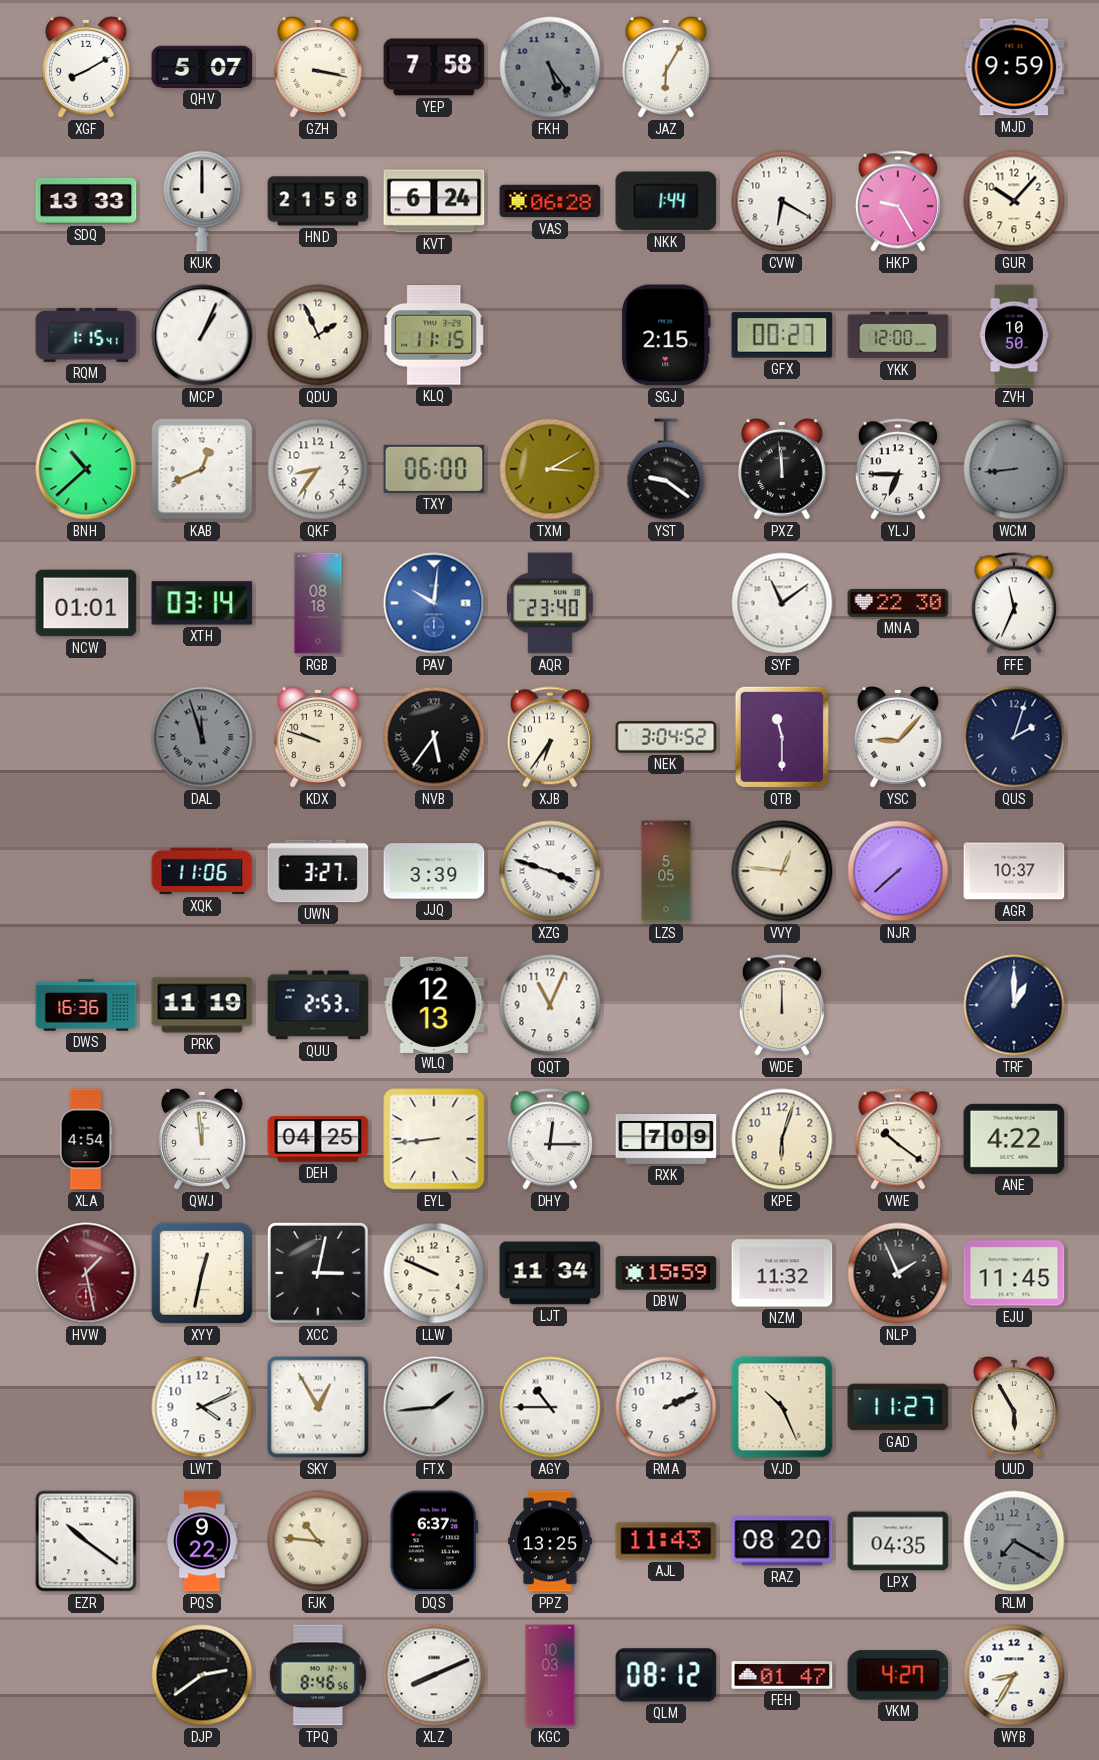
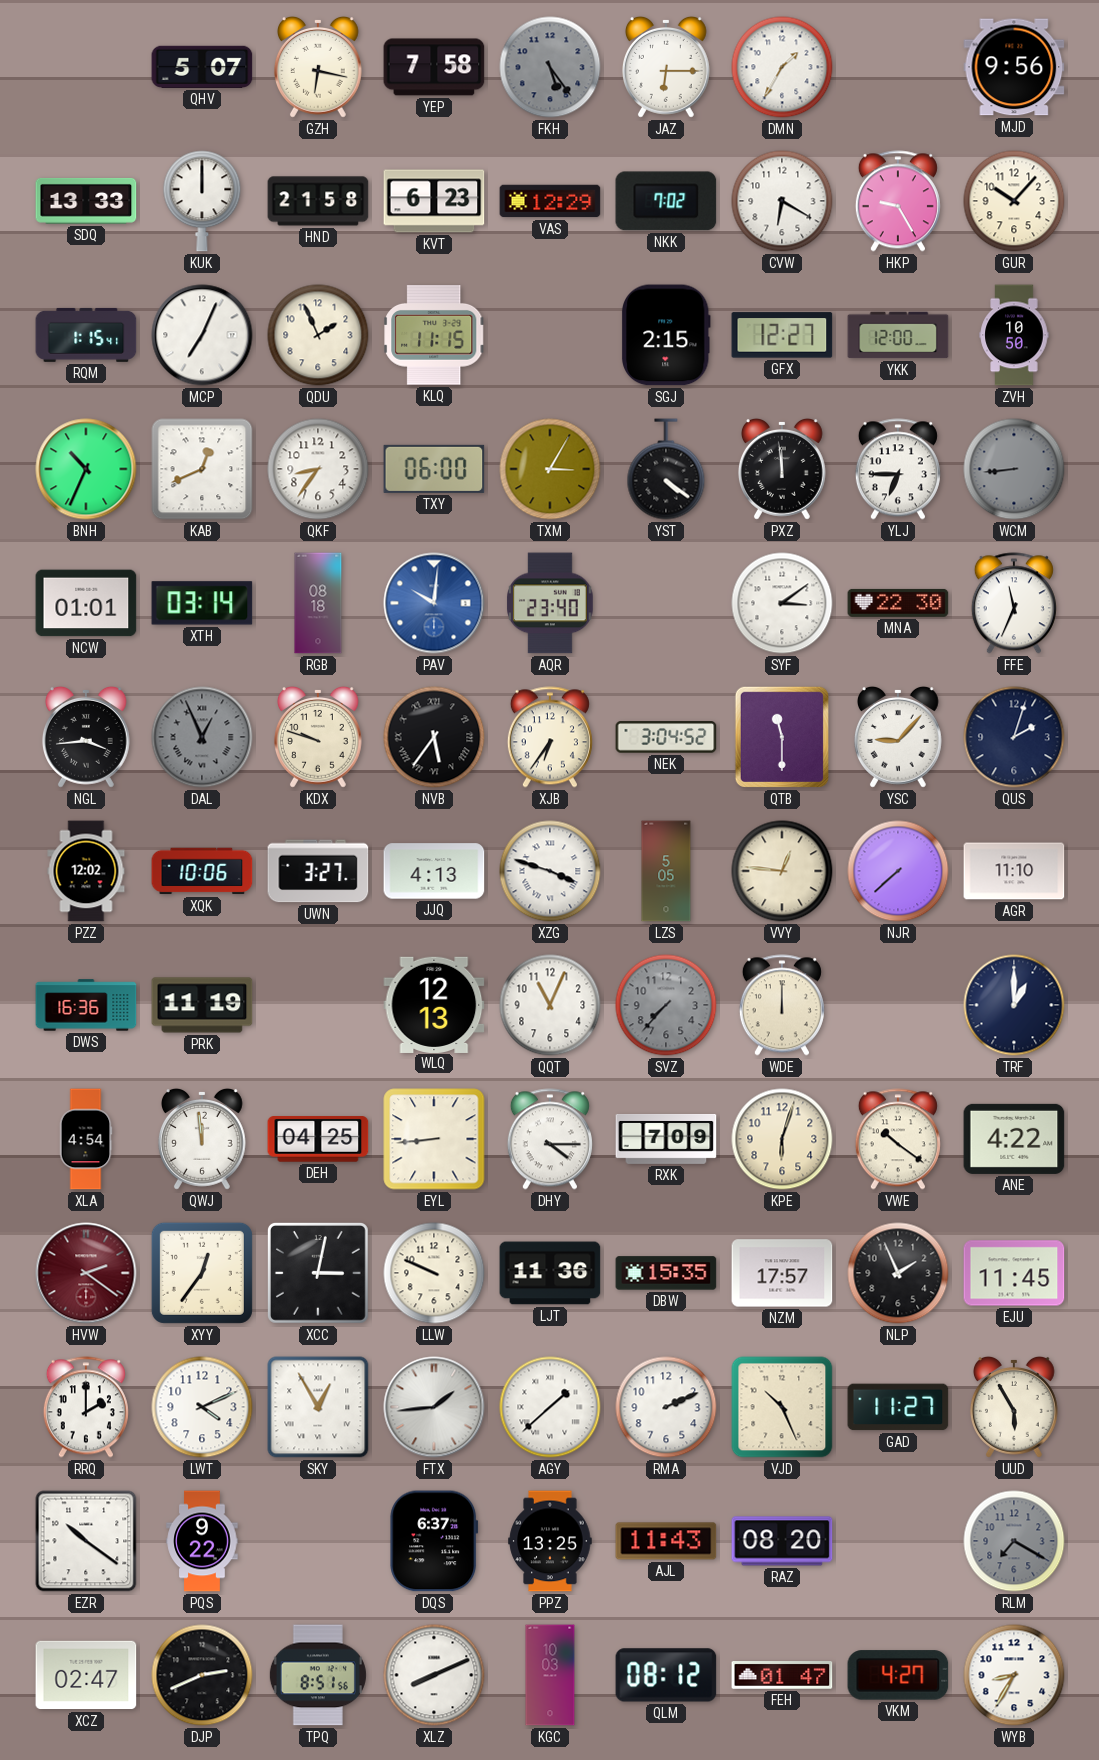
XGF: 8:10 -> none (86, 68)
GZH: 3:17 -> 6:17 (318, 68)
JAZ: 6:05 -> 6:15 (666, 68)
DMN: none -> 1:35 (782, 67)
MJD: 9:59 -> 9:56 (1014, 67)
KVT: 6:24 -> 6:23 (434, 201)
VAS: 06:28 -> 12:29 (550, 201)
NKK: 1:44 -> 7:02 (666, 201)
MCP: 1:04 -> 7:04 (202, 335)
GFX: 00:27 -> 12:27 (782, 335)
BNH: 10:38 -> 10:34 (86, 469)
TXM: 3:10 -> 3:05 (550, 469)
YST: 9:21 -> 4:21 (666, 469)
SYF: 11:09 -> 3:09 (782, 603)
NGL: none -> 3:44 (86, 738)
DAL: 11:57 -> 12:56 (202, 737)
PZZ: none -> 12:02 (86, 871)
XQK: 11:06 -> 10:06 (202, 871)
JJQ: 3:39 -> 4:13 (434, 871)
AGR: 10:37 -> 11:10 (1014, 871)
QUU: 2:53 -> none (318, 1005)
SVZ: none -> 7:37 (666, 1005)
DHY: 12:15 -> 4:15 (550, 1139)
HVW: 1:28 -> 2:21 (86, 1273)
XYY: 12:32 -> 12:36 (202, 1273)
LJT: 11:34 -> 11:36 (550, 1273)
DBW: 15:59 -> 15:35 (666, 1273)
NZM: 11:32 -> 17:57 (782, 1273)
RRQ: none -> 2:00 (86, 1407)
AGY: 10:45 -> 1:38 (550, 1407)
FJK: 10:46 -> none (318, 1541)
LPX: 04:35 -> none (898, 1541)
XCZ: none -> 02:47 (86, 1675)
DJP: 2:39 -> 2:41 (202, 1675)
TPQ: 8:46 -> 8:51 (318, 1675)
